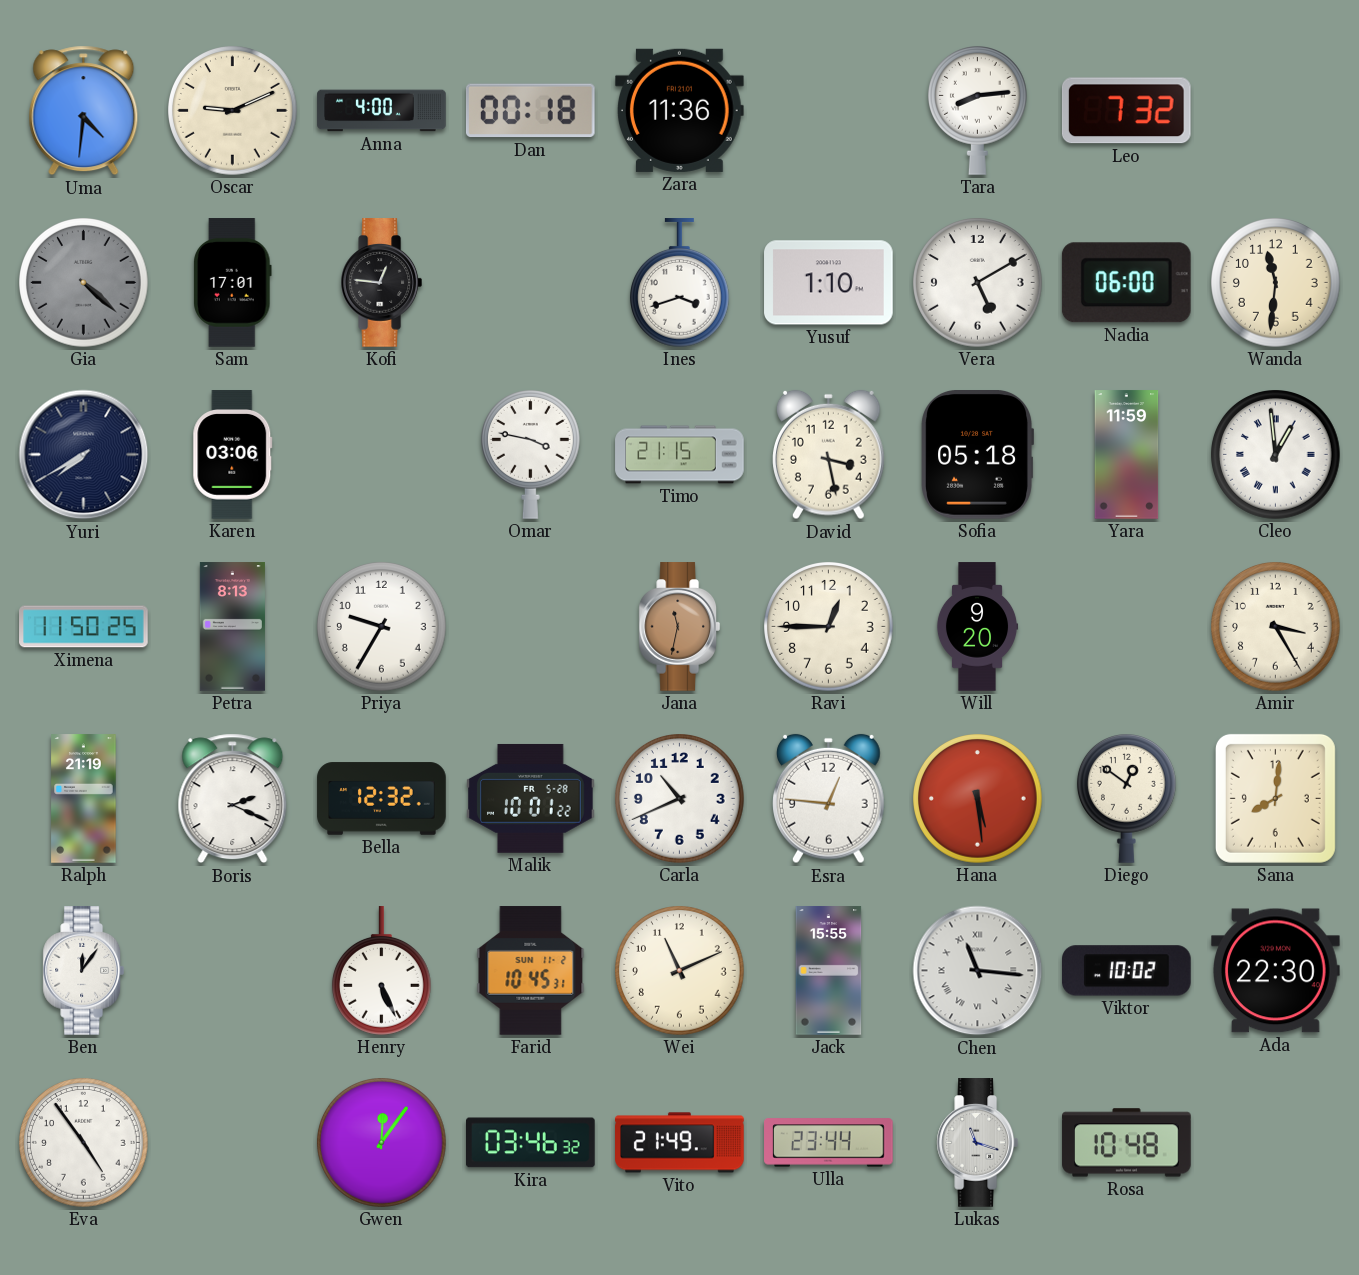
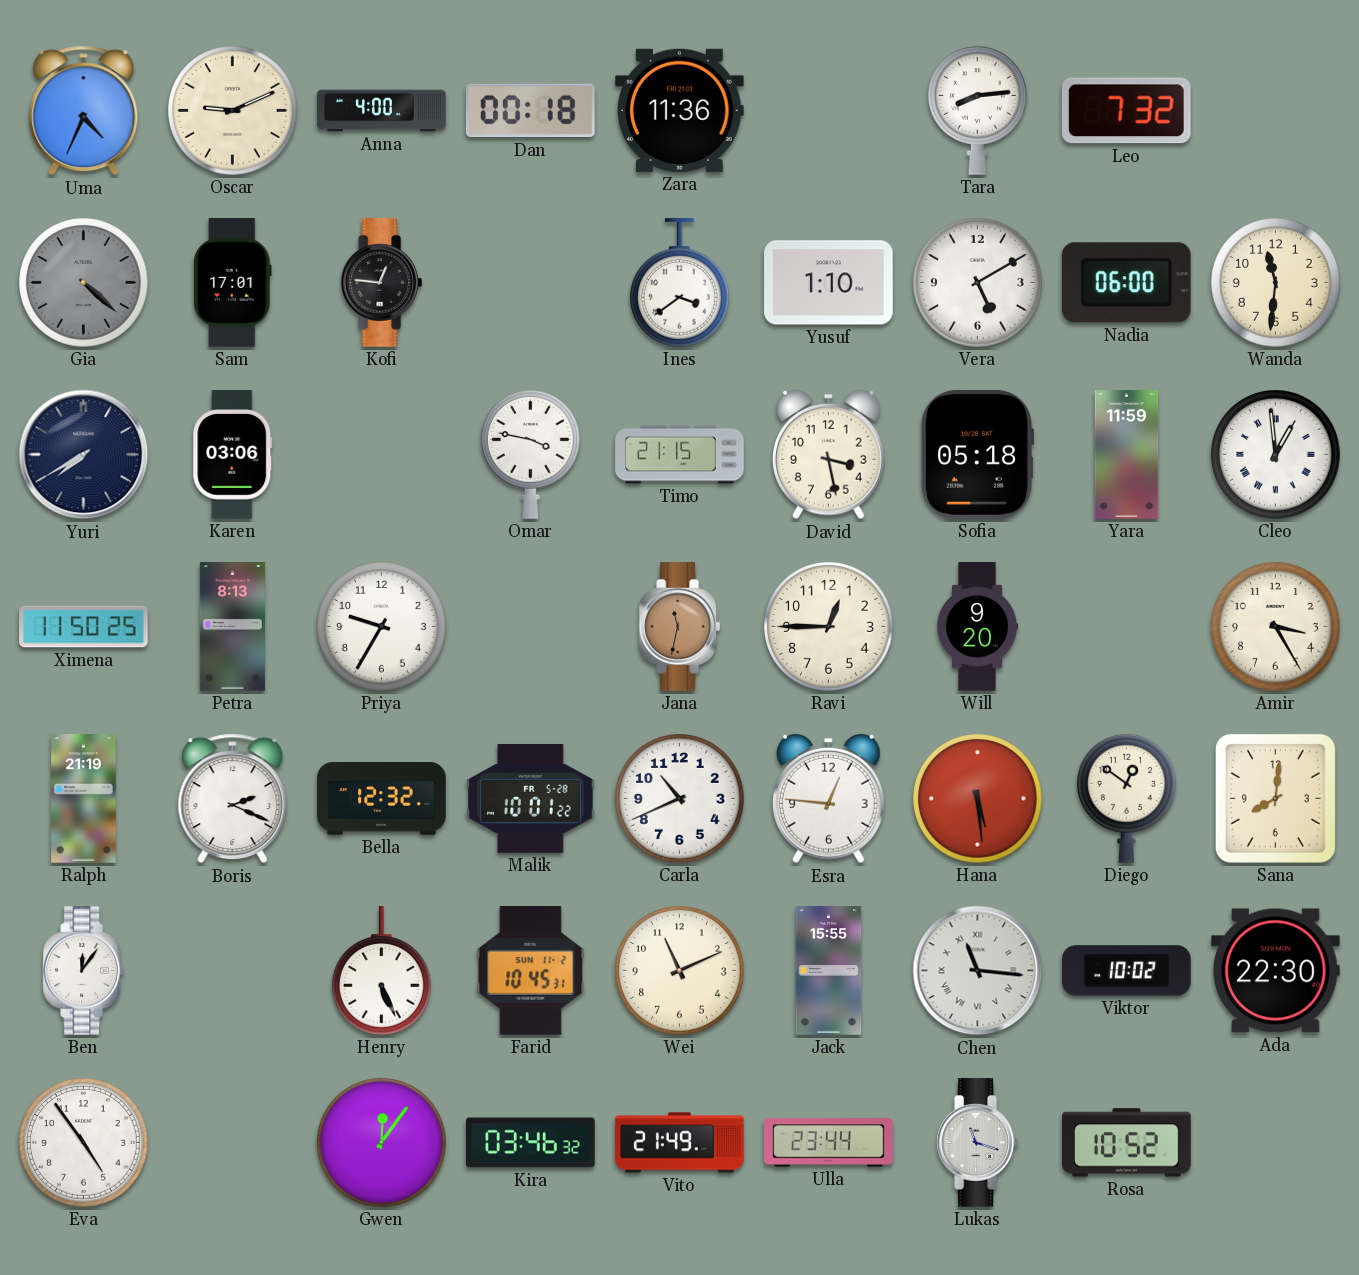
Uma: 4:31 -> 4:34 (84, 111)
Ines: 3:42 -> 3:39 (679, 283)
Rosa: 10:48 -> 10:52 (1127, 1143)
